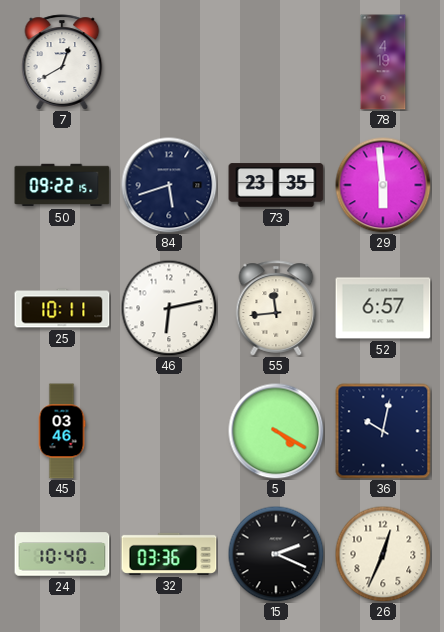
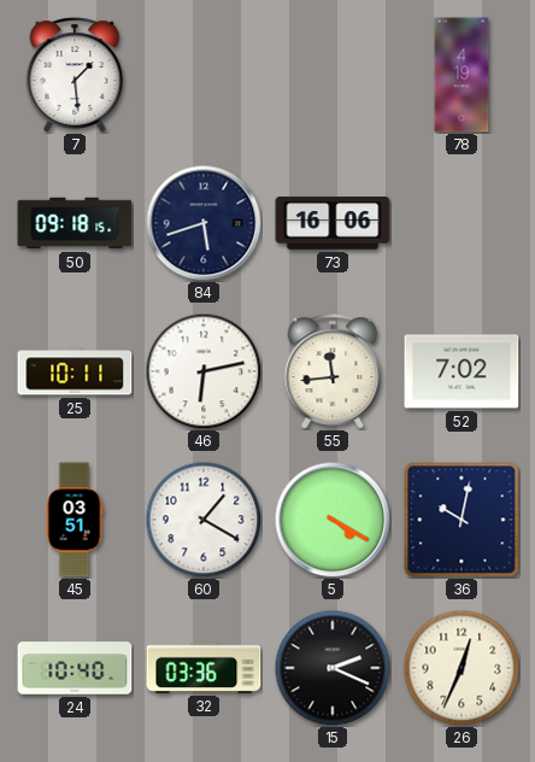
7: 12:40 -> 1:29 (75, 75)
50: 09:22 -> 09:18 (75, 223)
73: 23:35 -> 16:06 (333, 223)
29: 5:59 -> none (383, 185)
52: 6:57 -> 7:02 (461, 371)
45: 03:46 -> 03:51 (75, 520)
60: none -> 1:20 (204, 520)
